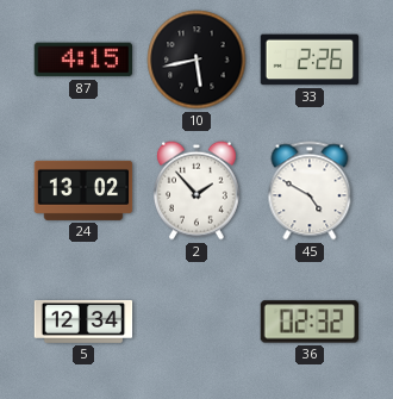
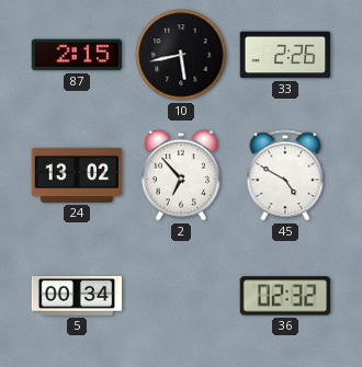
87: 4:15 -> 2:15 (77, 55)
2: 1:53 -> 6:53 (181, 175)
5: 12:34 -> 00:34 (77, 296)
